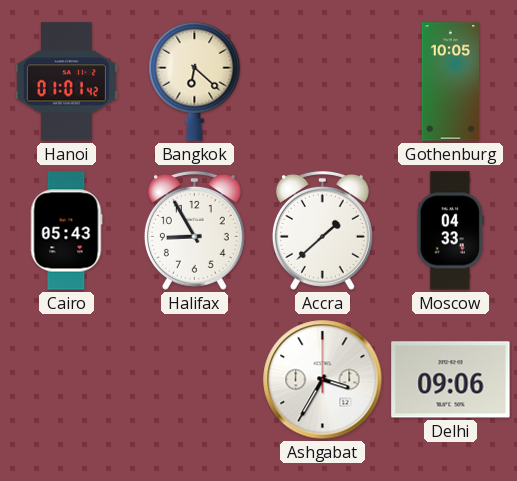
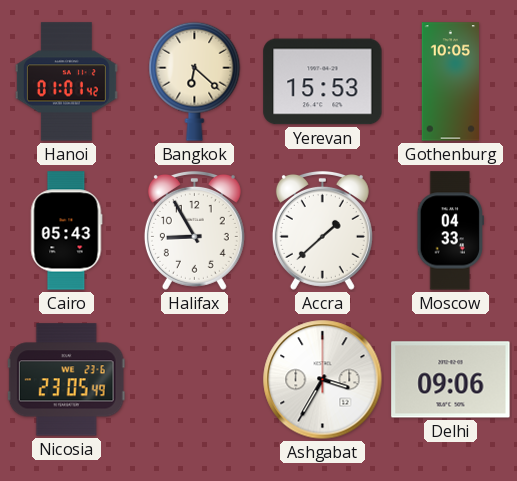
Yerevan: none -> 15:53 (323, 82)
Nicosia: none -> 23:05 (66, 380)
